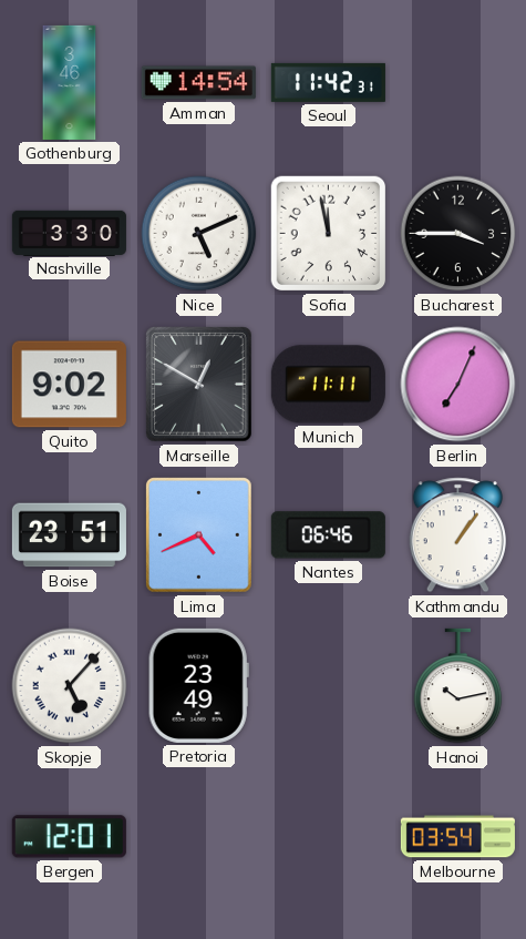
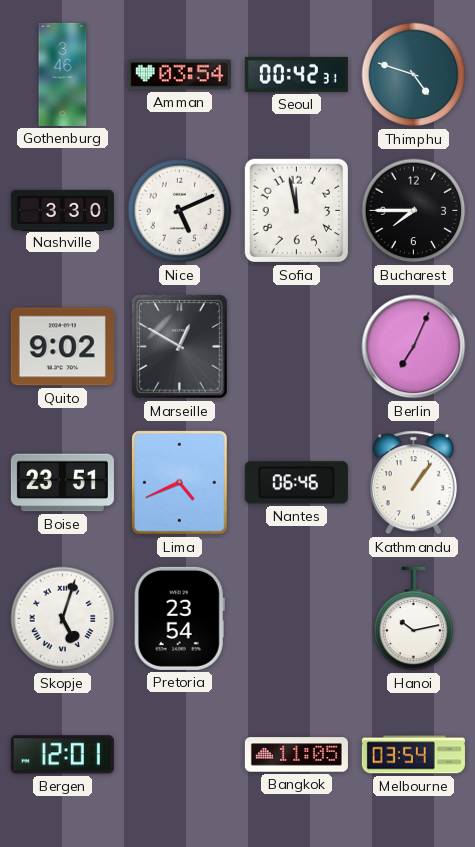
Amman: 14:54 -> 03:54 (179, 75)
Seoul: 11:42 -> 00:42 (296, 74)
Thimphu: none -> 4:48 (414, 75)
Bucharest: 3:45 -> 7:45 (414, 211)
Munich: 11:11 -> none (328, 385)
Skopje: 5:07 -> 5:03 (63, 619)
Pretoria: 23:49 -> 23:54 (179, 618)
Bangkok: none -> 11:05 (296, 755)
